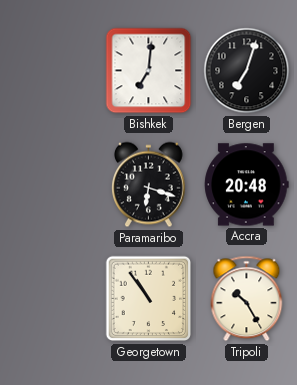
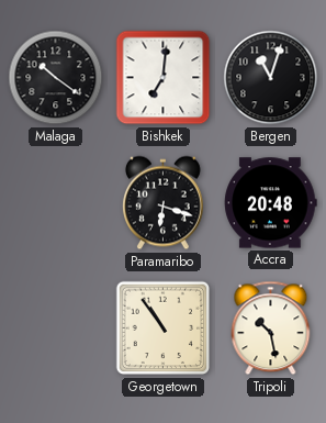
Malaga: none -> 10:21 (56, 78)
Bergen: 7:03 -> 11:03 (271, 78)
Tripoli: 10:25 -> 10:28 (271, 329)
